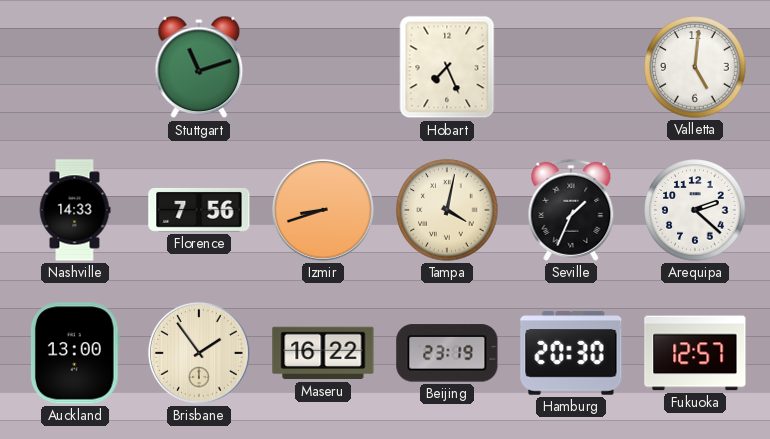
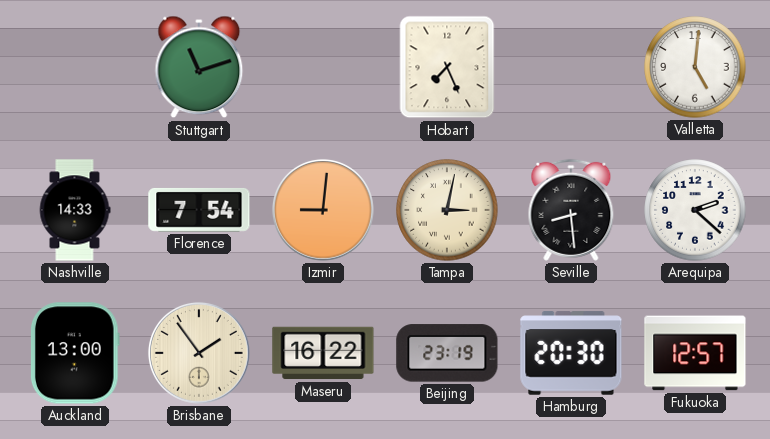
Florence: 7:56 -> 7:54 (199, 210)
Izmir: 8:42 -> 9:01 (323, 210)
Tampa: 4:02 -> 3:02 (447, 210)
Seville: 1:34 -> 8:29 (571, 210)
